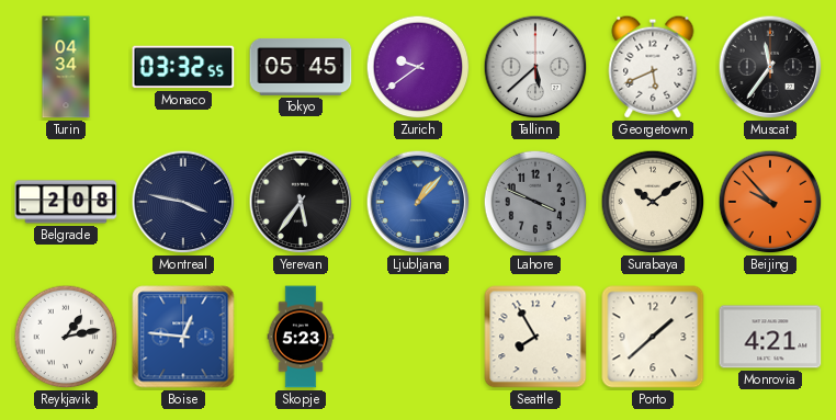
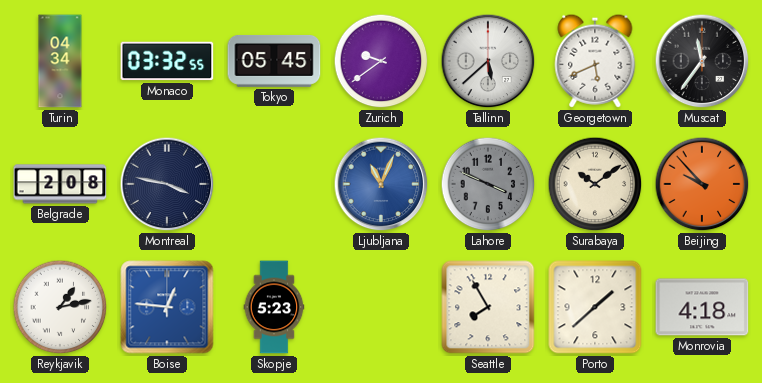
Yerevan: 5:36 -> none (301, 202)
Ljubljana: 1:07 -> 11:04 (381, 184)
Monrovia: 4:21 -> 4:18 (702, 307)
